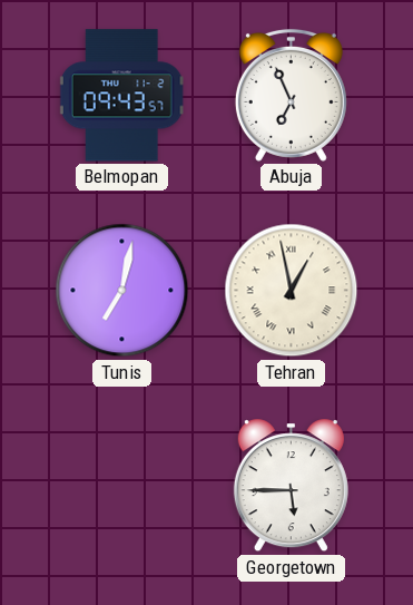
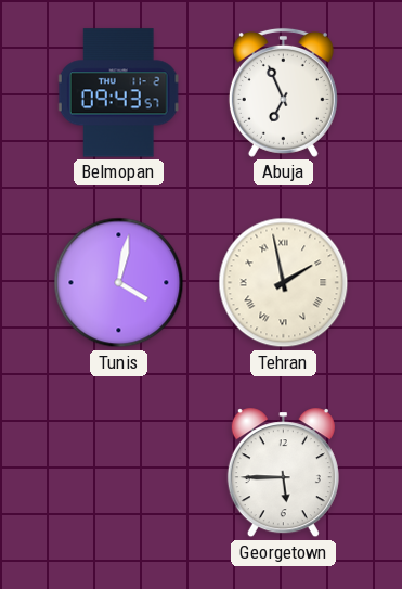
Tunis: 7:02 -> 4:02 (119, 283)
Tehran: 12:58 -> 1:58 (284, 283)
